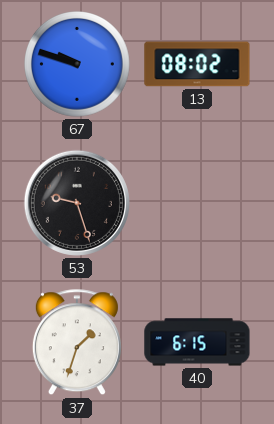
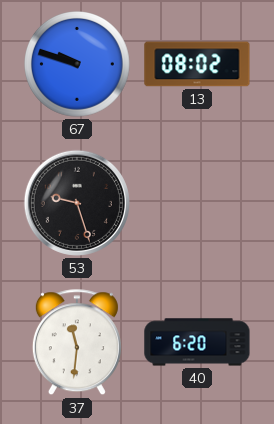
37: 1:33 -> 11:31 (77, 343)
40: 6:15 -> 6:20 (197, 342)
